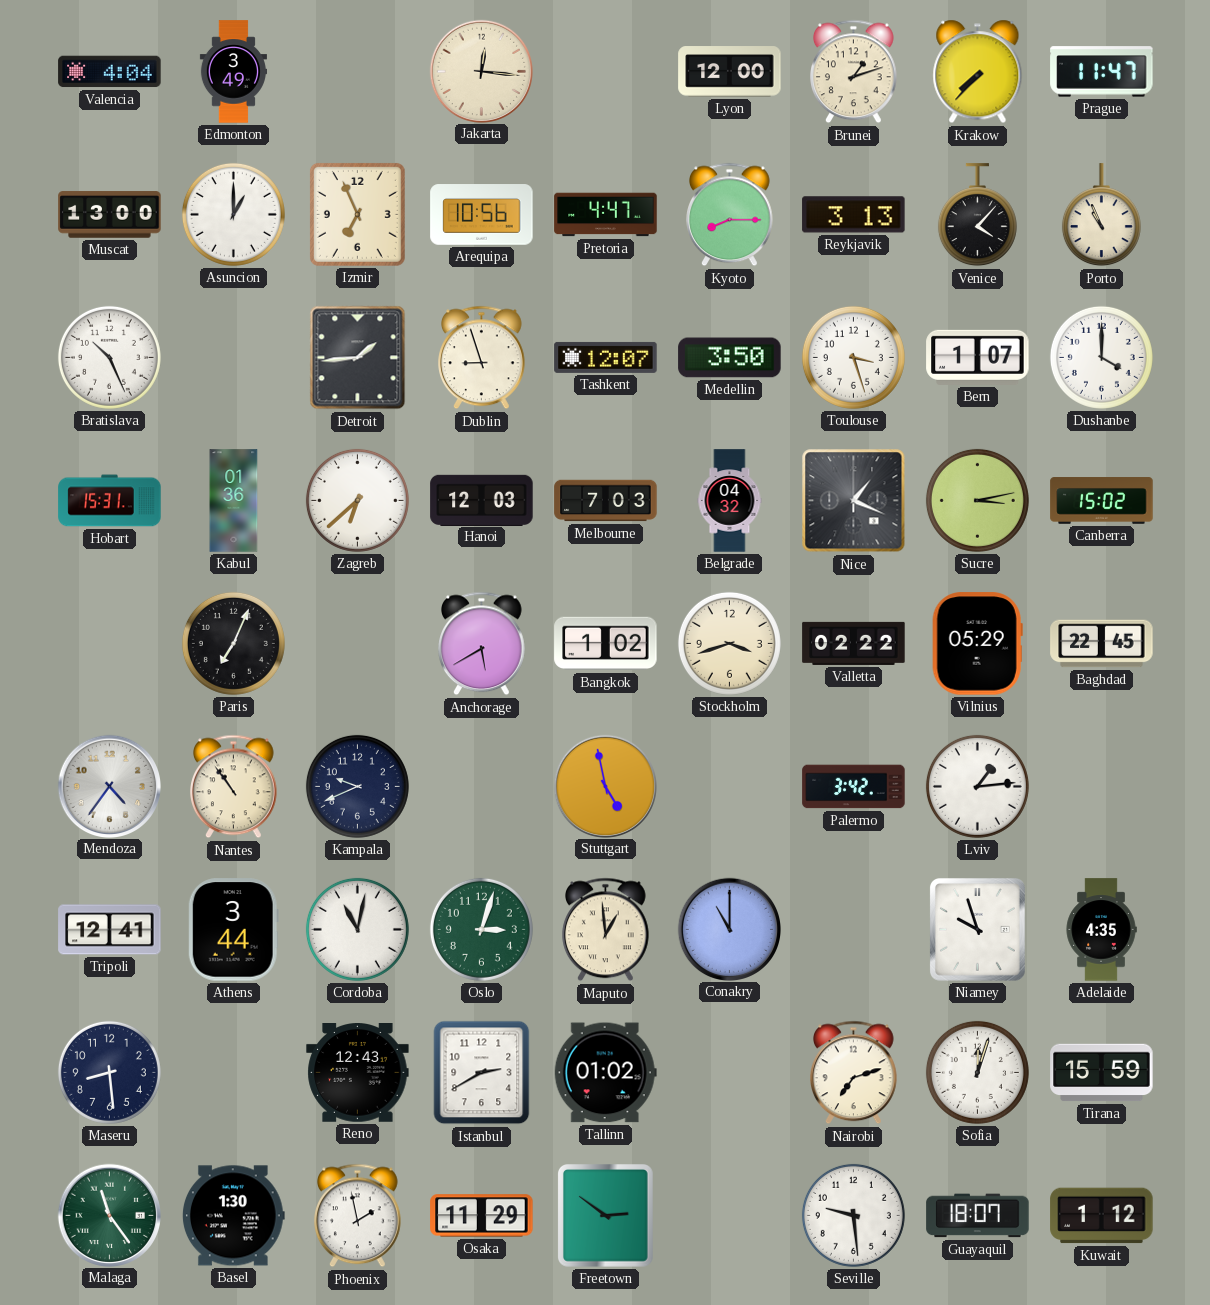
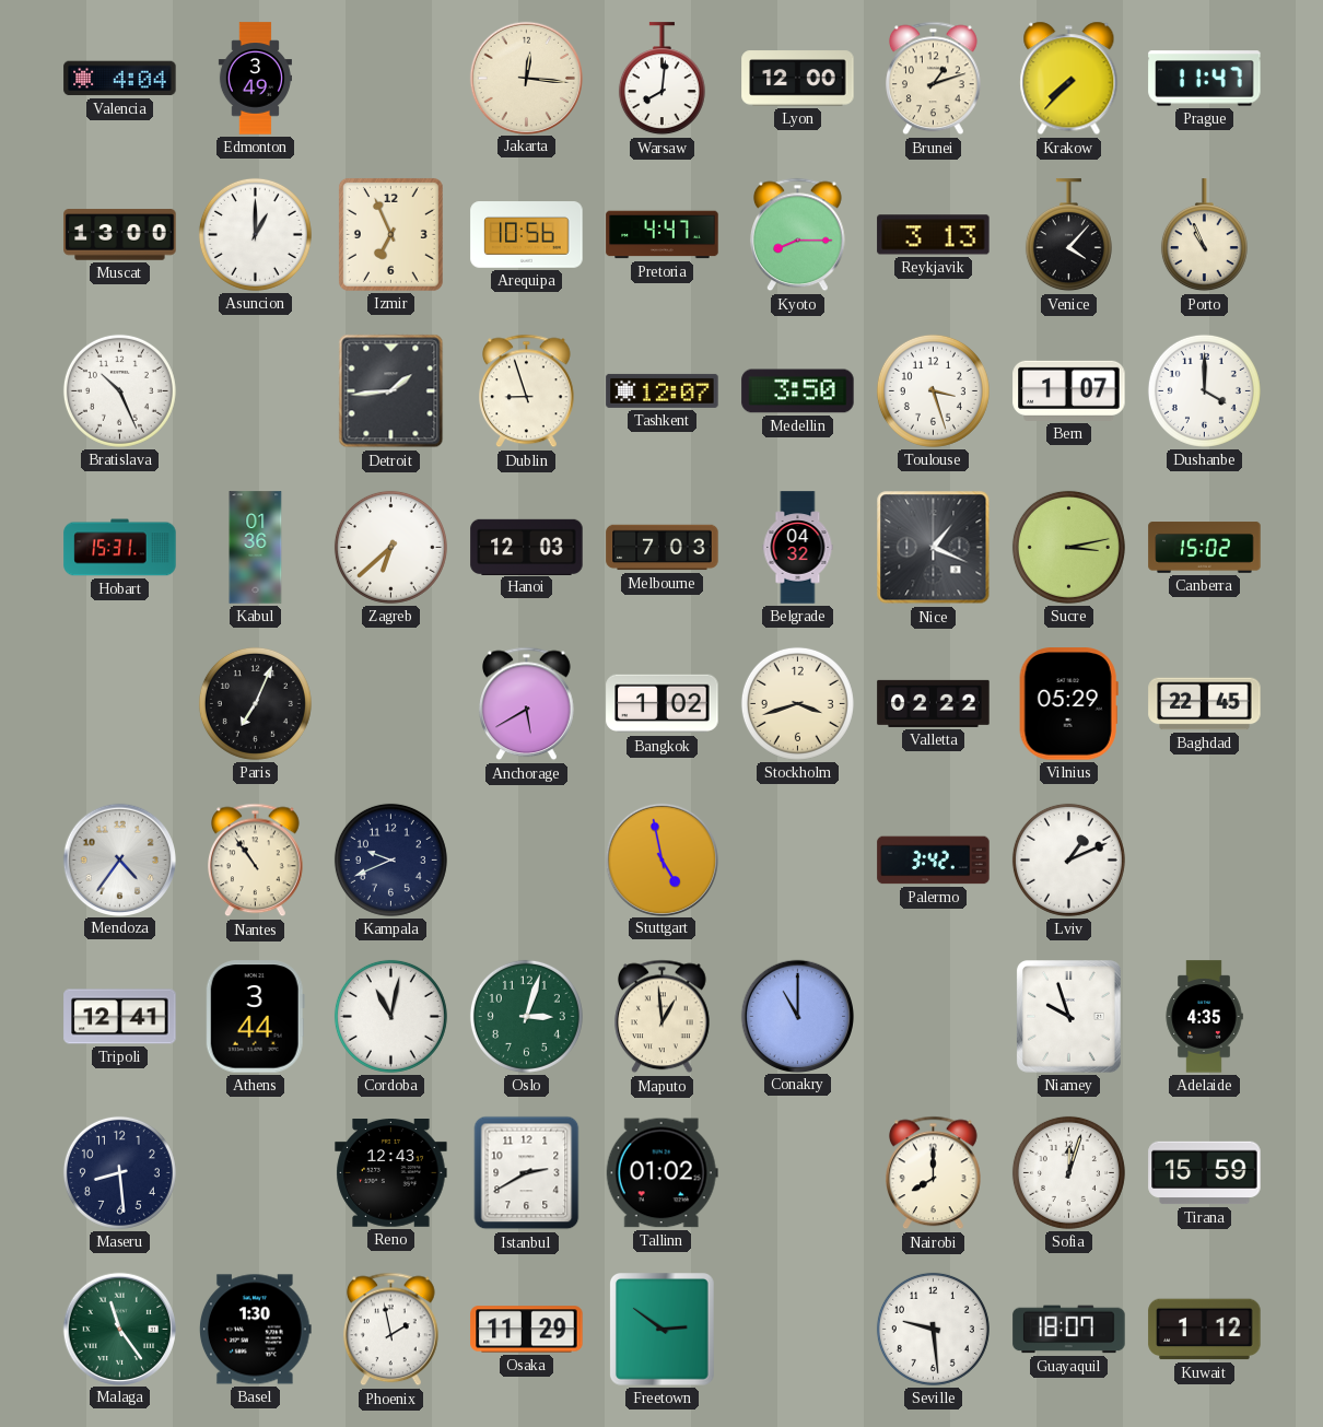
Warsaw: none -> 8:01 (661, 79)
Lviv: 1:14 -> 1:11 (1068, 859)
Nairobi: 7:12 -> 8:00 (934, 1173)
